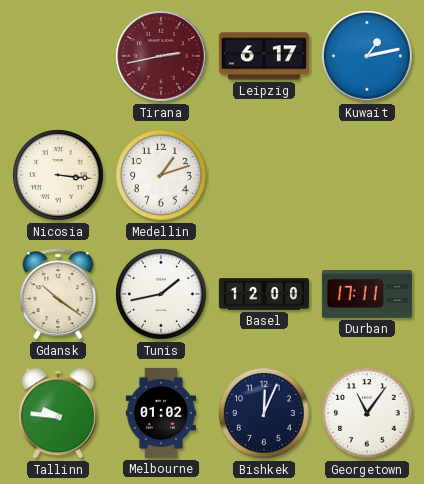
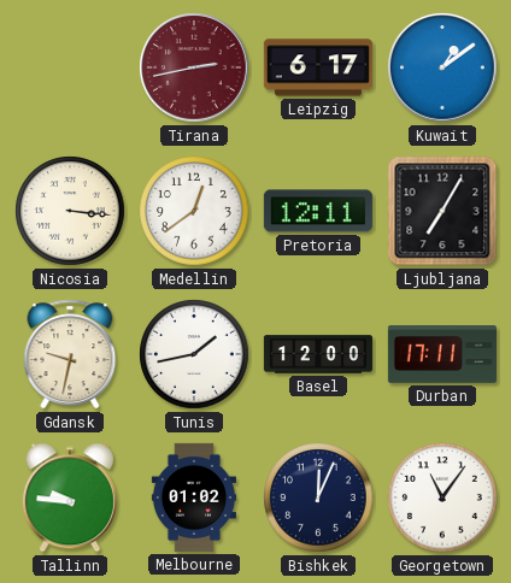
Kuwait: 1:13 -> 1:09 (442, 67)
Medellin: 1:12 -> 12:39 (194, 211)
Pretoria: none -> 12:11 (318, 211)
Ljubljana: none -> 7:05 (442, 211)
Gdansk: 10:21 -> 9:32 (70, 354)
